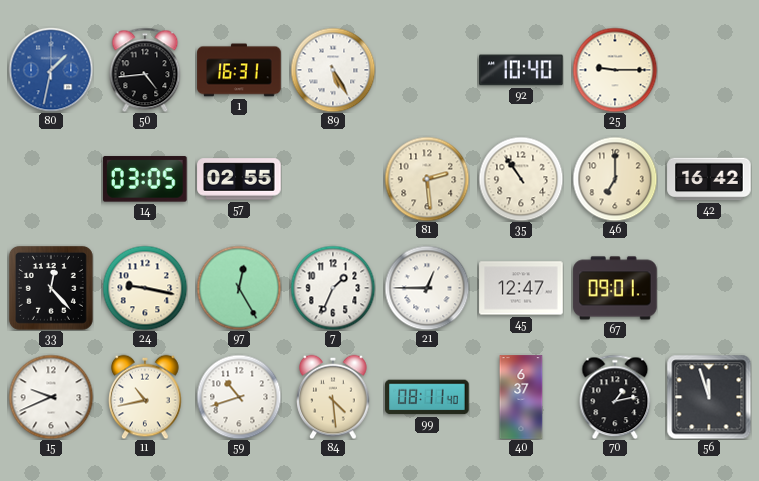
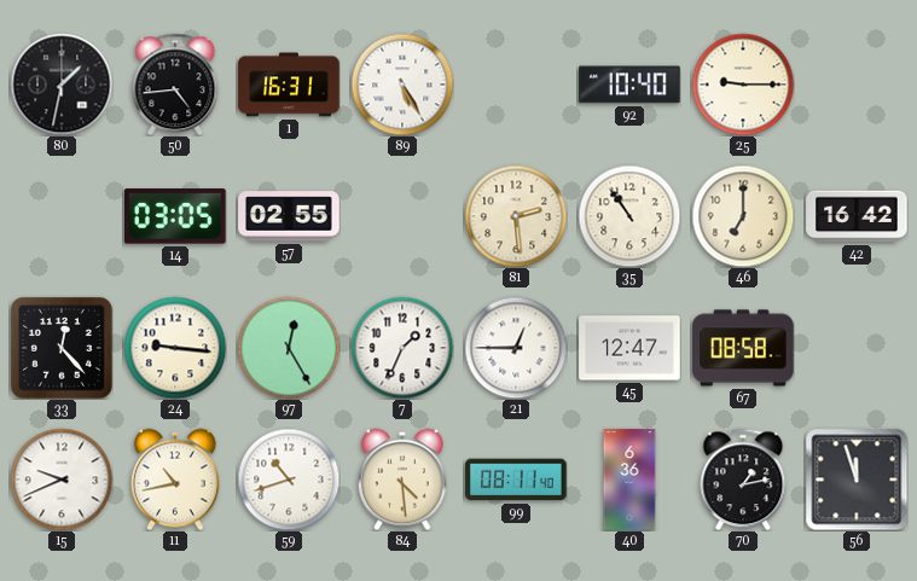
80 dial: blue -> black (62, 85)
24: 9:17 -> 9:16 (175, 348)
67: 09:01 -> 08:58 (743, 348)
40: 6:37 -> 6:36 (629, 480)
